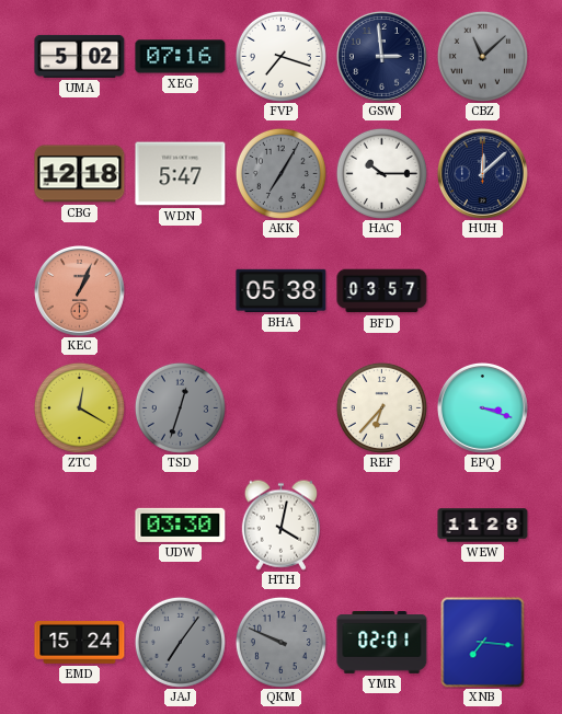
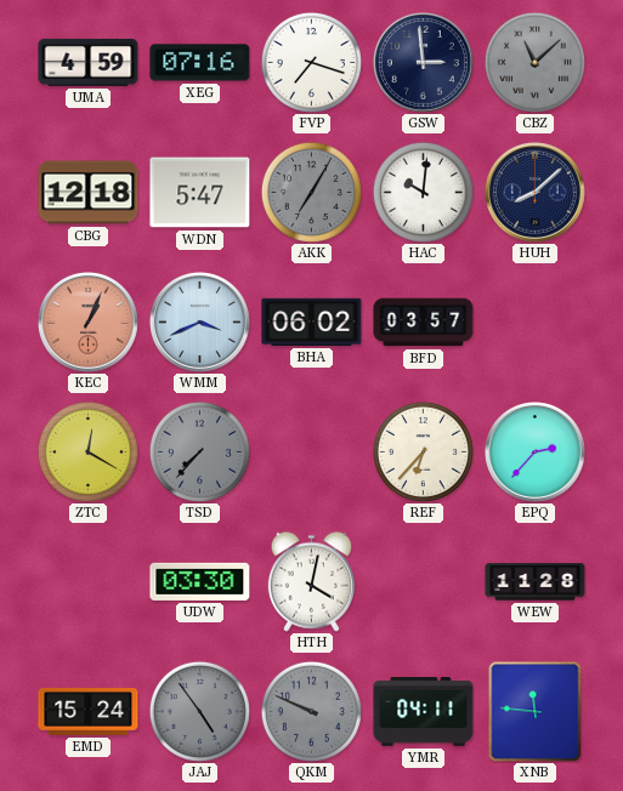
UMA: 5:02 -> 4:59 (89, 62)
HAC: 10:15 -> 10:01 (423, 192)
HUH: 12:08 -> 8:08 (534, 192)
WMM: none -> 3:41 (199, 321)
BHA: 05:38 -> 06:02 (312, 321)
TSD: 12:33 -> 7:37 (199, 451)
EPQ: 3:18 -> 2:37 (534, 451)
JAJ: 7:06 -> 4:54 (199, 711)
YMR: 02:01 -> 04:11 (424, 712)
XNB: 7:16 -> 11:46 (536, 711)
